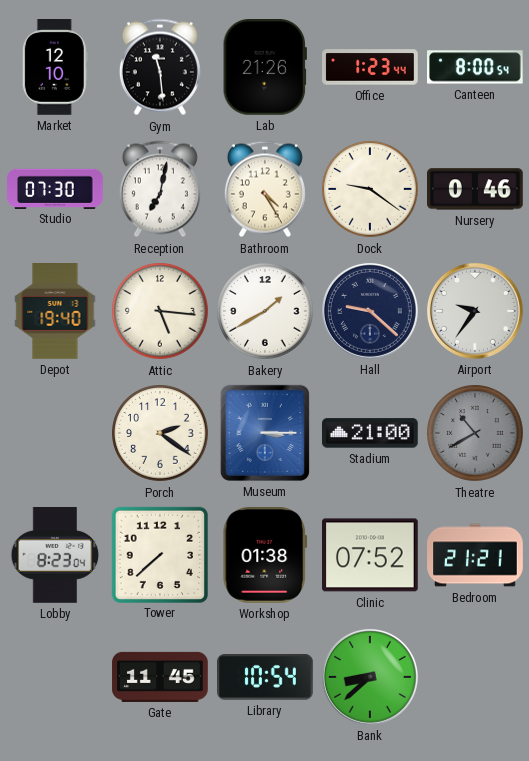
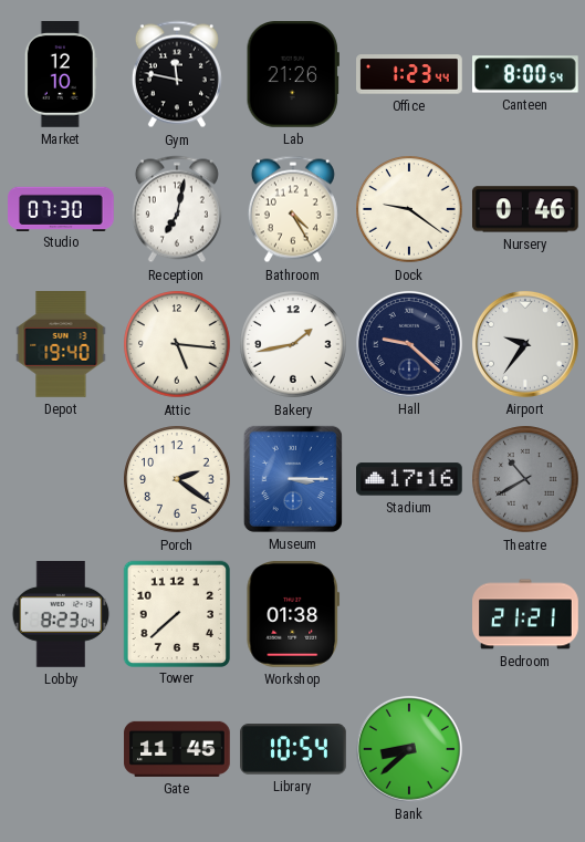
Gym: 11:29 -> 11:47 (177, 74)
Bakery: 1:40 -> 1:43 (293, 344)
Stadium: 21:00 -> 17:16 (410, 479)
Clinic: 07:52 -> none (371, 555)
